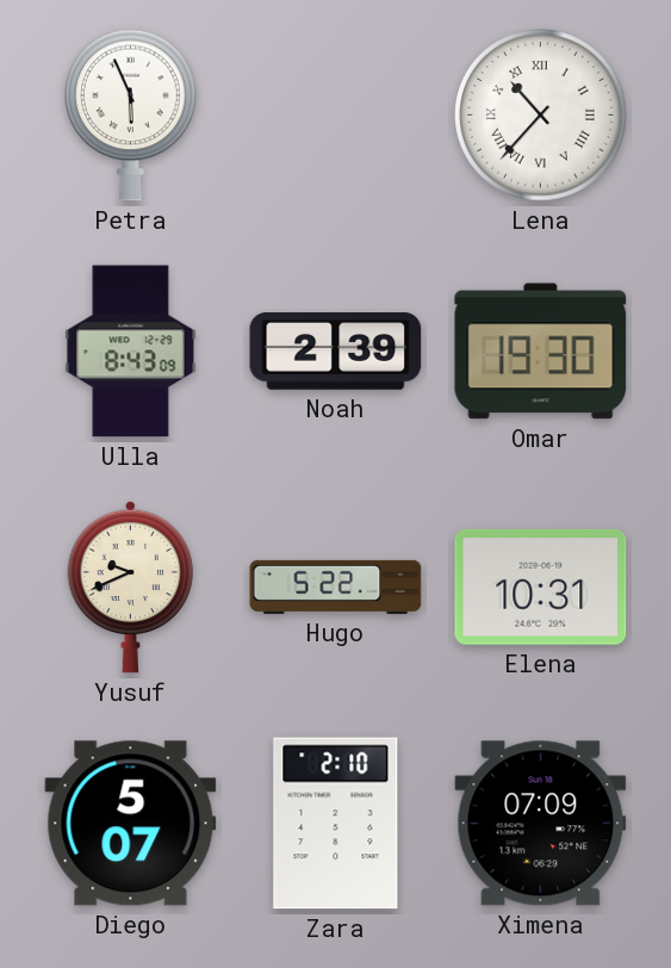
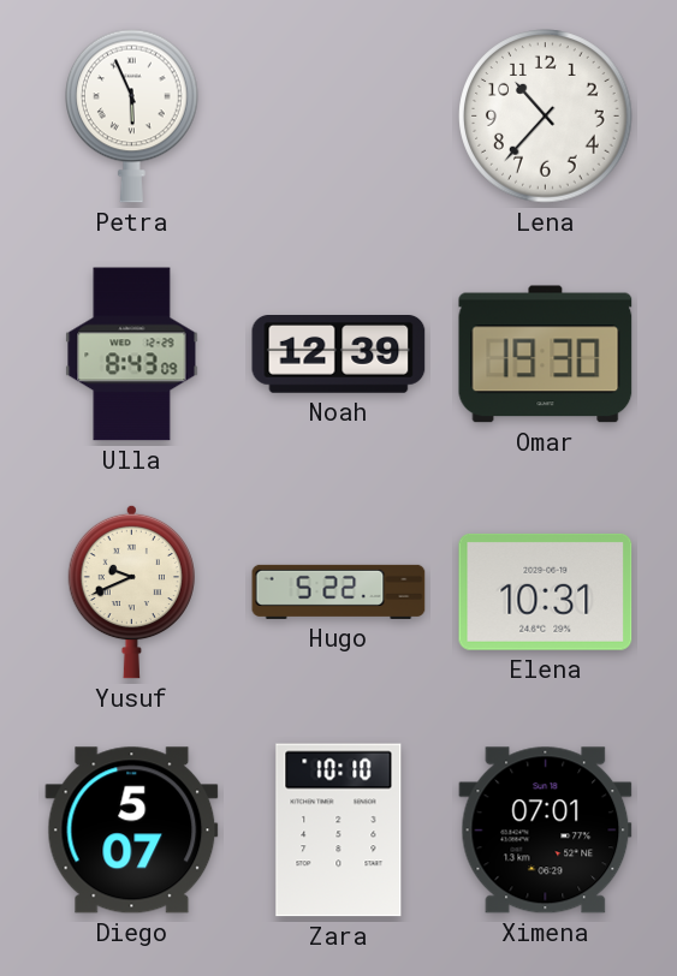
Lena numerals: Roman -> Arabic (546, 117)
Noah: 2:39 -> 12:39 (339, 355)
Zara: 2:10 -> 10:10 (339, 831)
Ximena: 07:09 -> 07:01 (546, 831)
